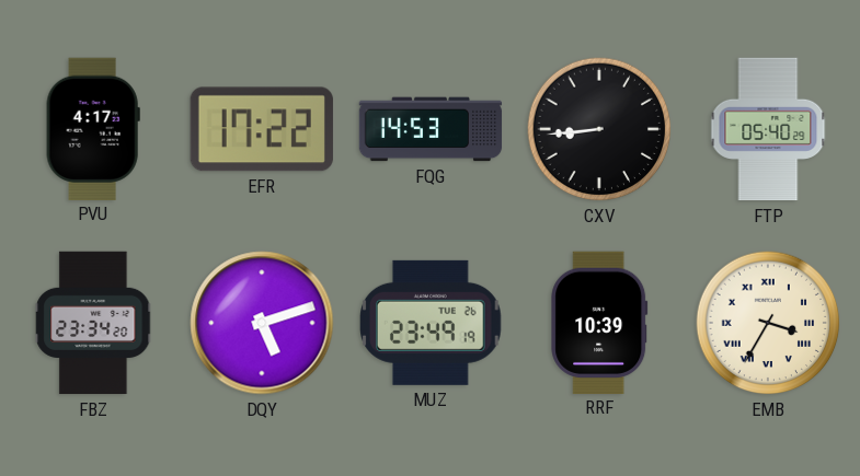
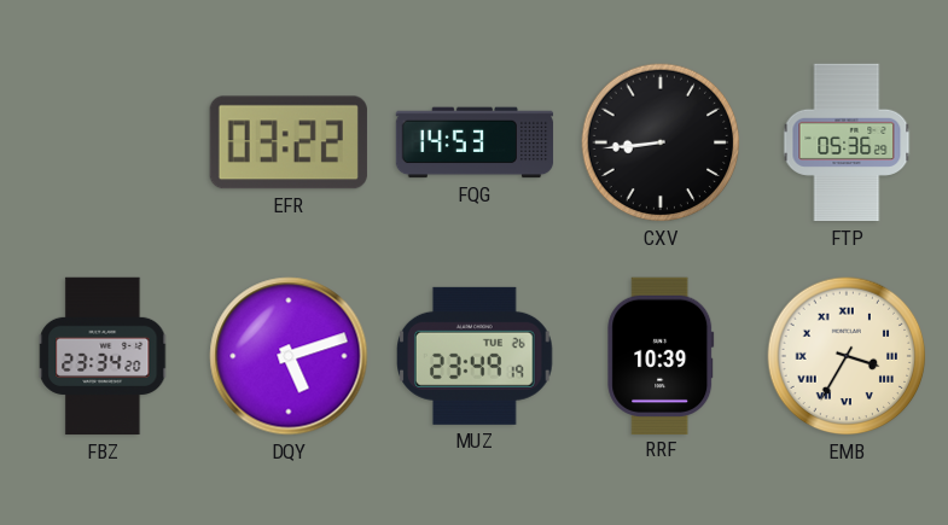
PVU: 4:17 -> none (93, 128)
EFR: 17:22 -> 03:22 (289, 142)
FTP: 05:40 -> 05:36 (847, 142)
